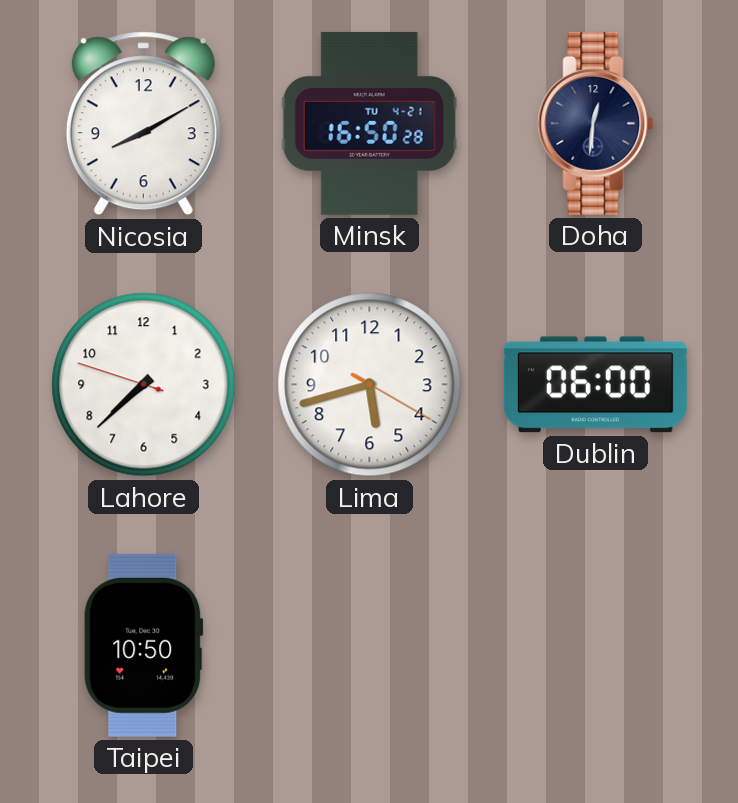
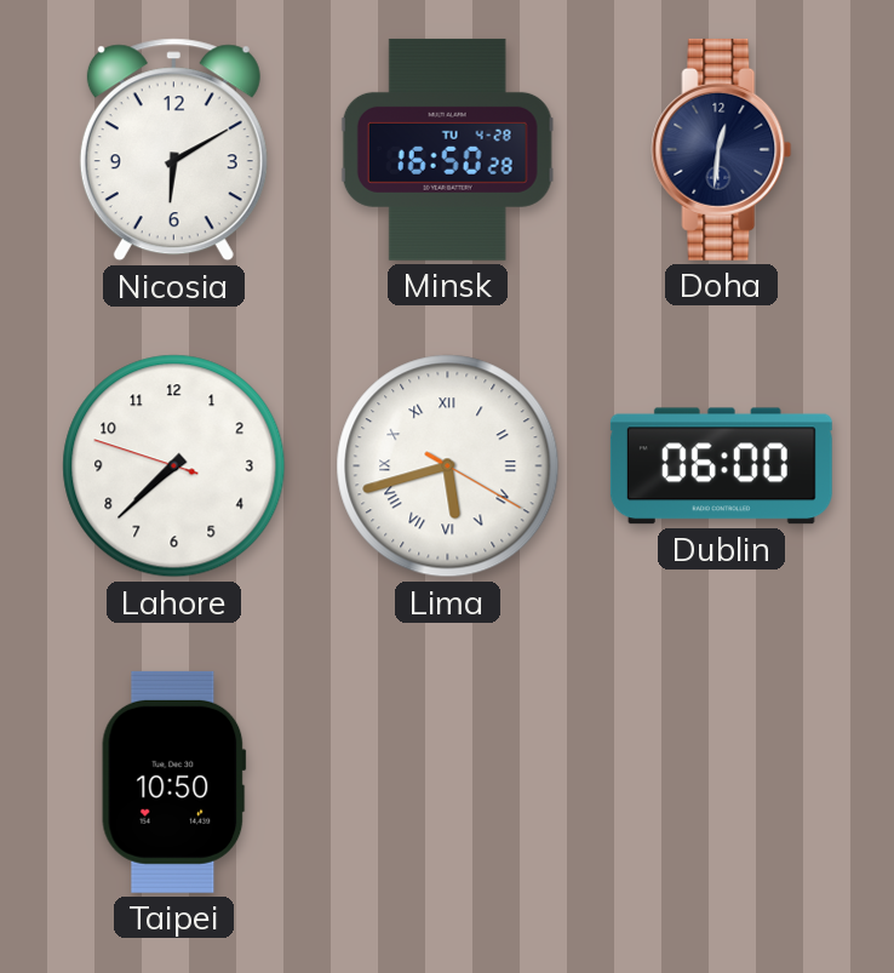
Nicosia: 8:10 -> 6:10 (173, 150)
Minsk date: TU 4-21 -> TU 4-28 (447, 149)
Lima numerals: Arabic -> Roman (448, 467)
